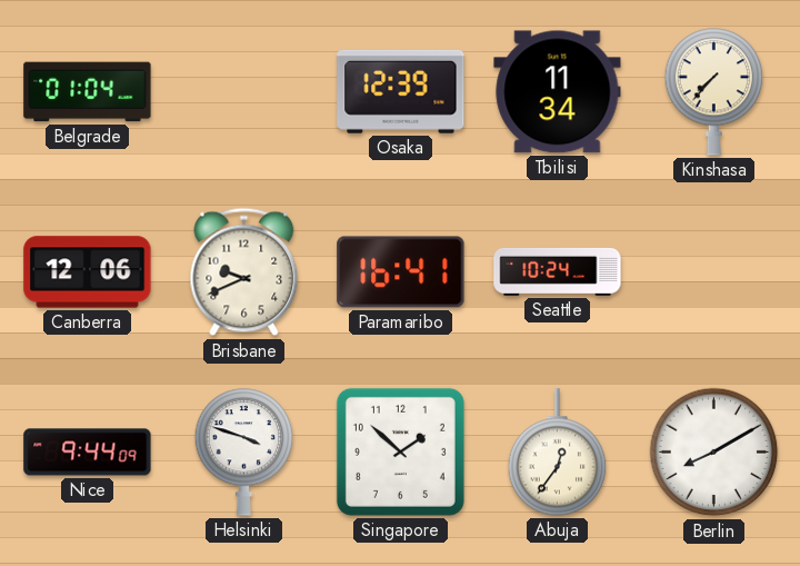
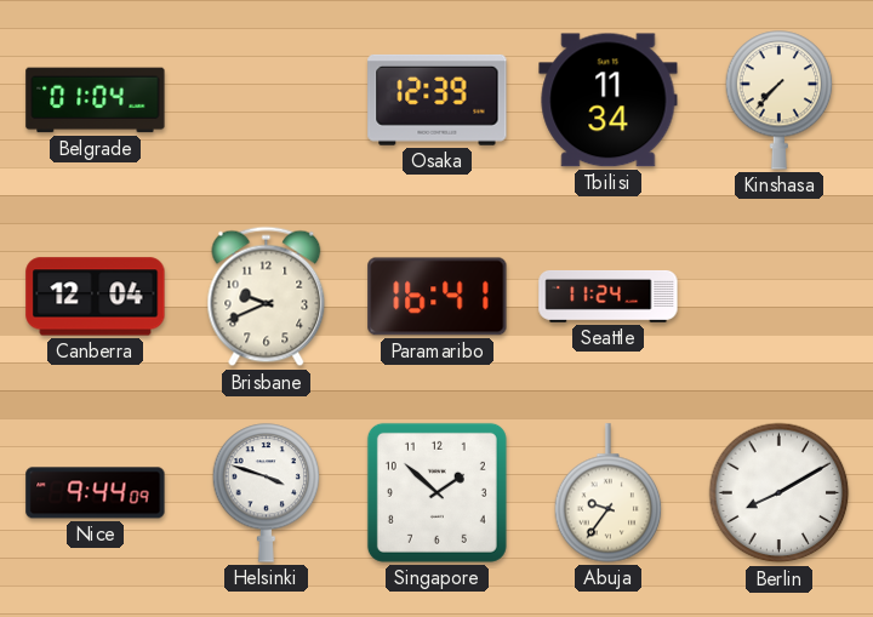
Canberra: 12:06 -> 12:04 (96, 297)
Seattle: 10:24 -> 11:24 (609, 296)
Abuja: 12:36 -> 9:36 (609, 493)
